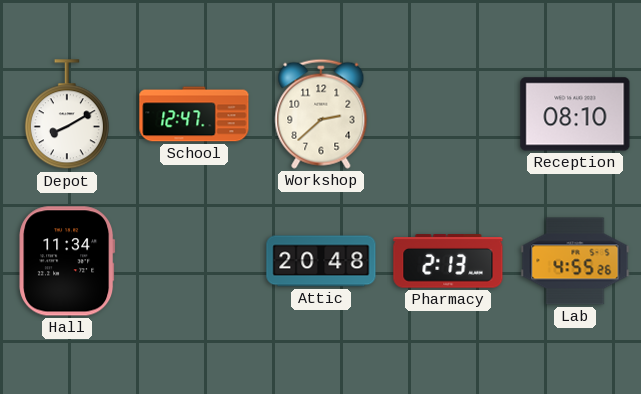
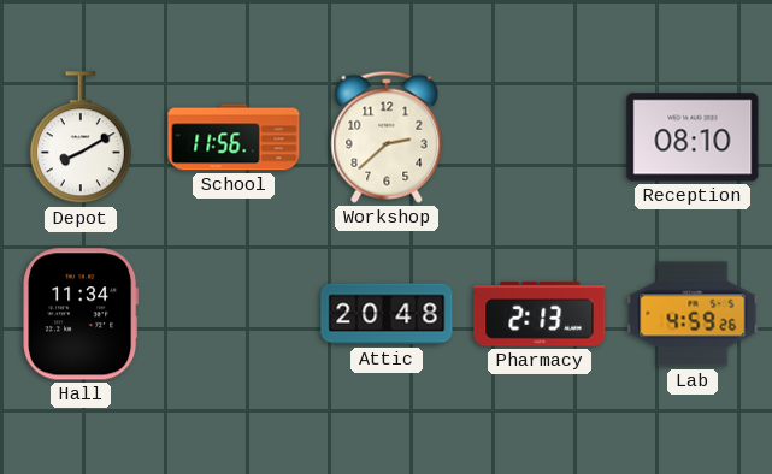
School: 12:47 -> 11:56 (234, 137)
Lab: 4:55 -> 4:59 (693, 314)
